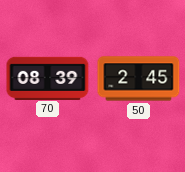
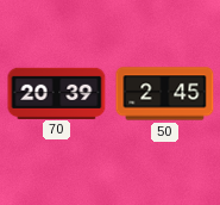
70: 08:39 -> 20:39 (57, 93)
